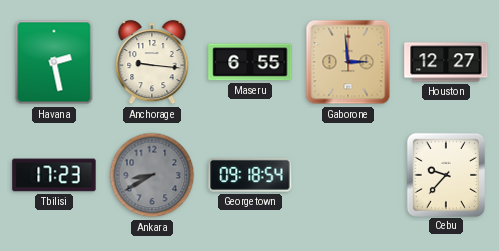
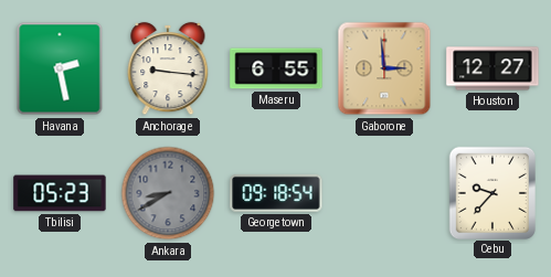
Tbilisi: 17:23 -> 05:23 (60, 193)
